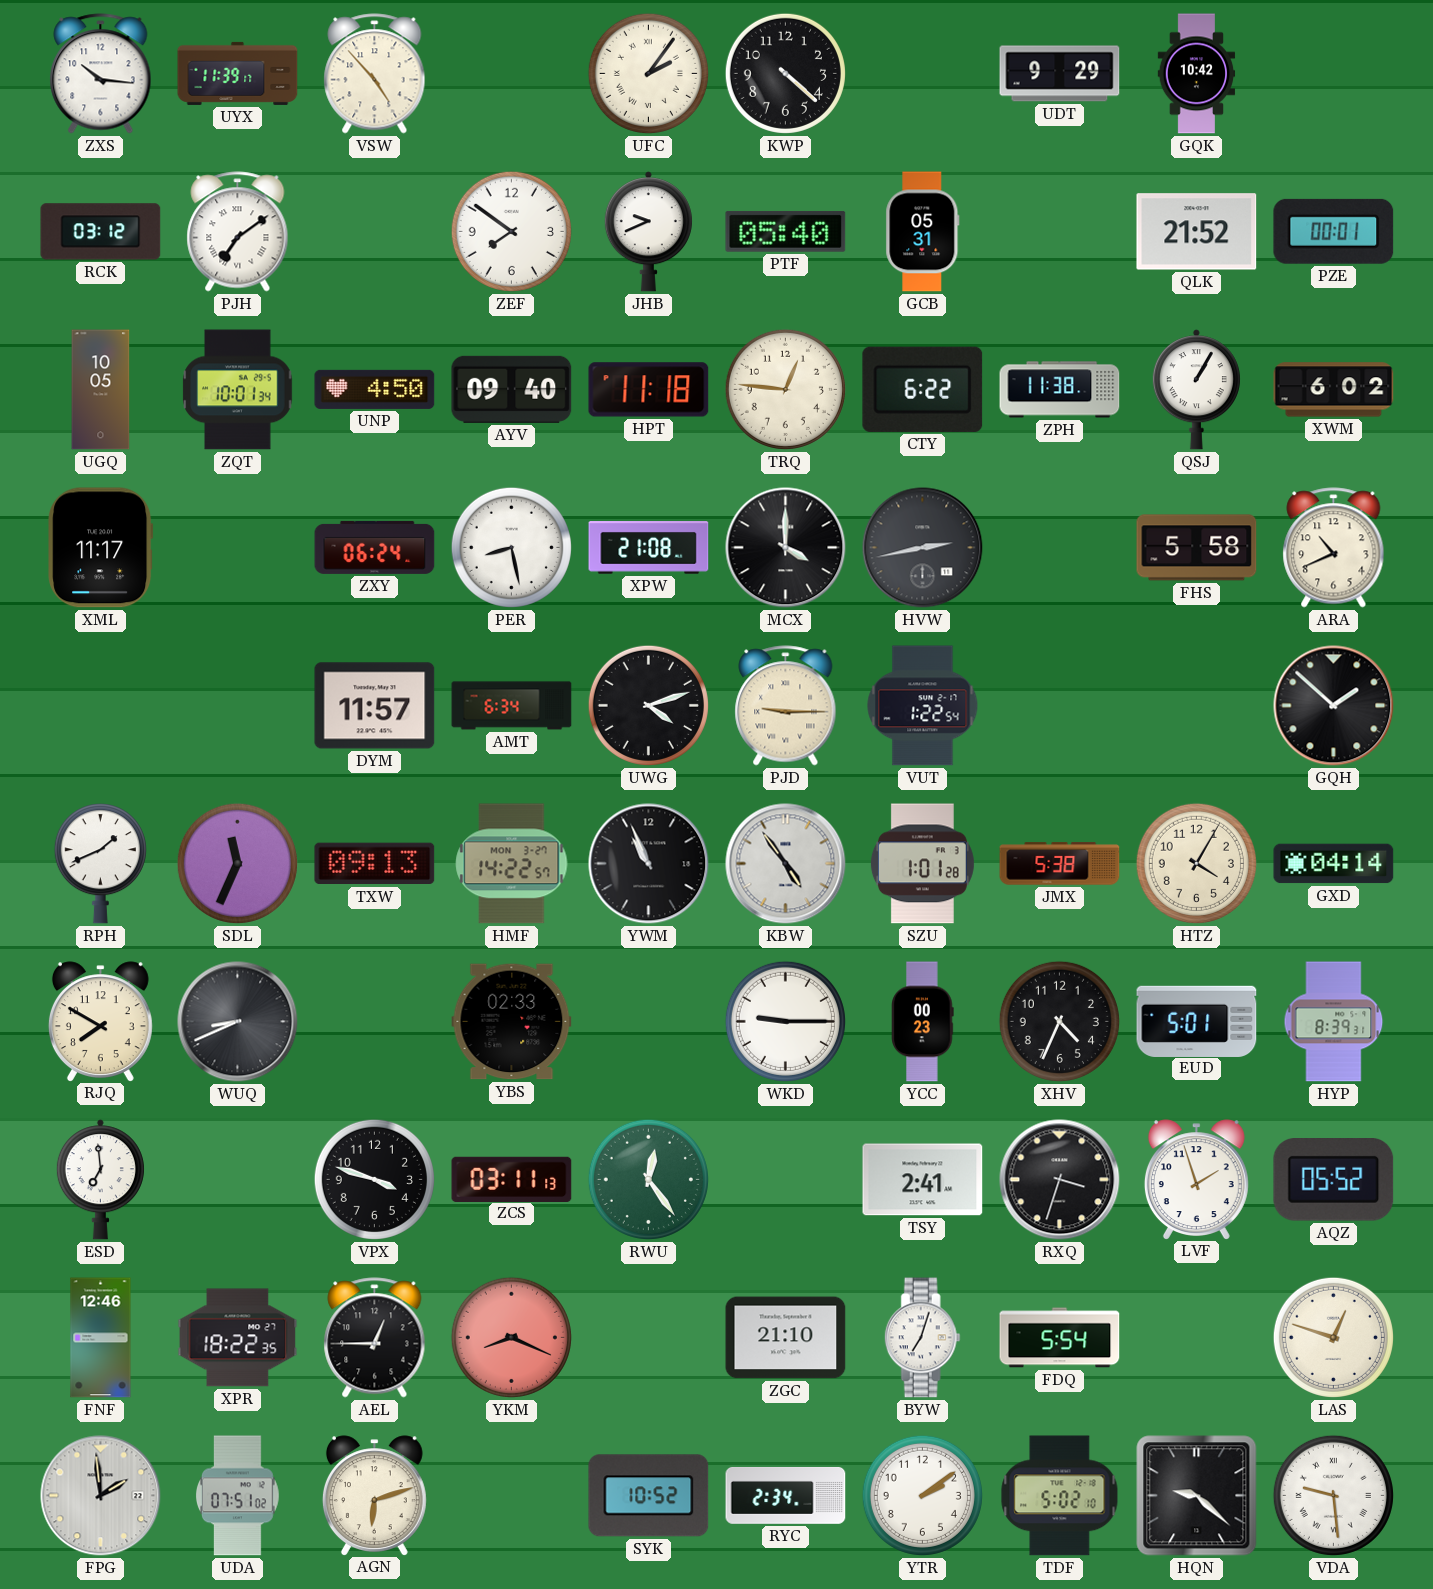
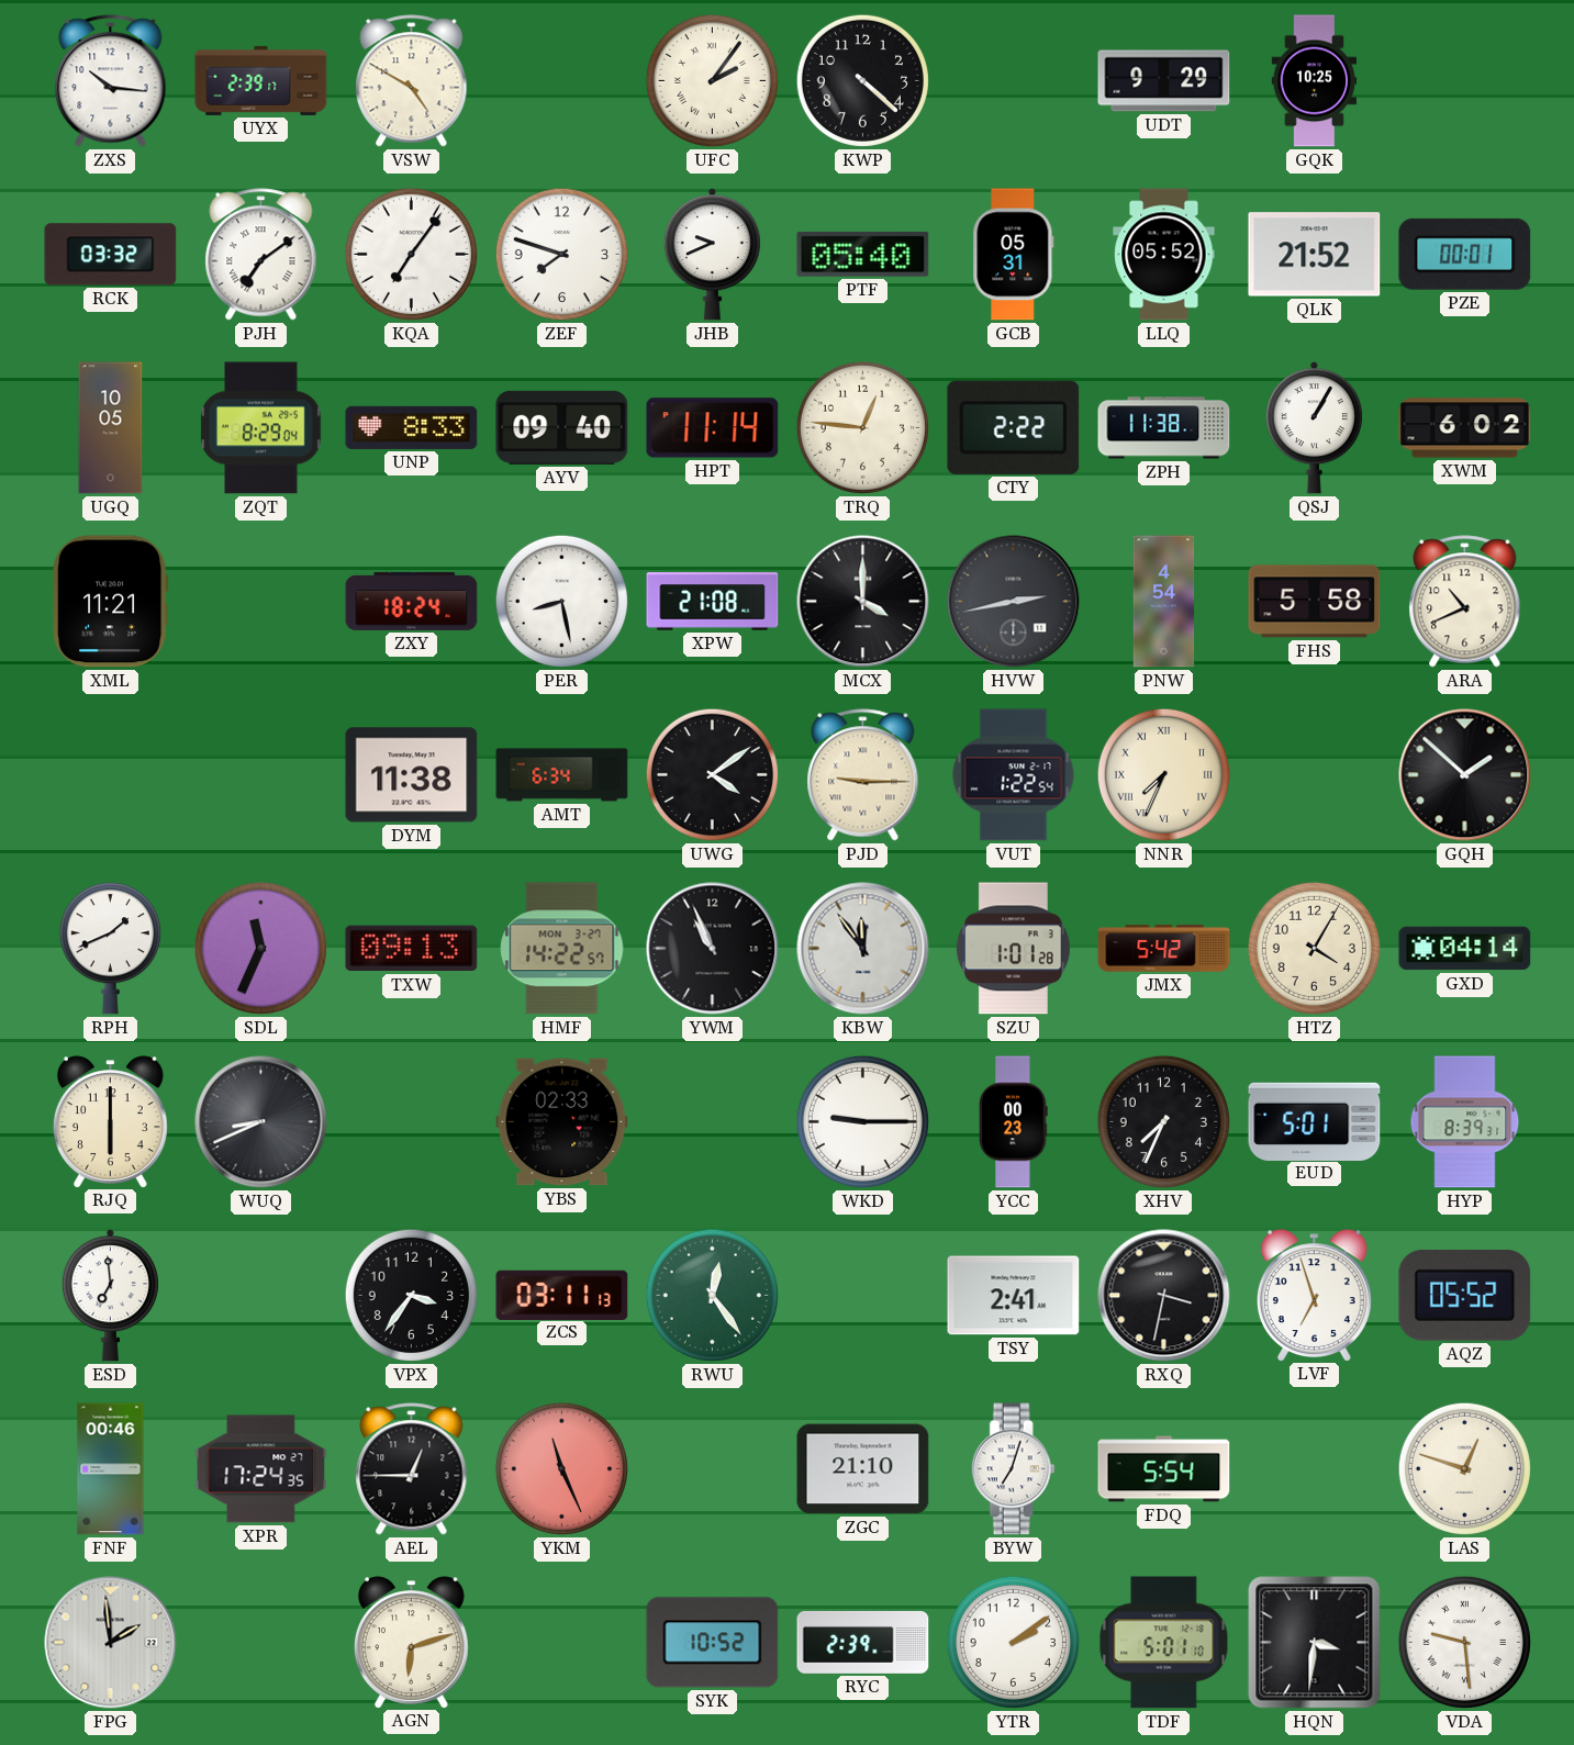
UYX: 11:39 -> 2:39 (261, 80)
VSW: 4:53 -> 4:50 (412, 81)
GQK: 10:42 -> 10:25 (1315, 81)
RCK: 03:12 -> 03:32 (111, 255)
KQA: none -> 7:06 (411, 254)
ZEF: 7:51 -> 7:48 (561, 254)
LLQ: none -> 05:52 (1164, 255)
ZQT: 10:01 -> 8:29 (261, 428)
UNP: 4:50 -> 8:33 (412, 427)
HPT: 11:18 -> 11:14 (713, 428)
CTY: 6:22 -> 2:22 (1014, 427)
XML: 11:17 -> 11:21 (111, 602)
ZXY: 06:24 -> 18:24 (412, 601)
PNW: none -> 4:54 (1164, 602)
DYM: 11:57 -> 11:38 (412, 775)
UWG: 4:12 -> 4:09 (712, 774)
NNR: none -> 7:34 (1163, 774)
KBW: 4:54 -> 11:54 (863, 949)
JMX: 5:38 -> 5:42 (1164, 949)
RJQ: 7:50 -> 6:00 (110, 1121)
XHV: 4:34 -> 7:34 (1163, 1121)
VPX: 3:48 -> 3:36 (411, 1295)
RXQ: 3:33 -> 3:32 (1164, 1296)
LVF: 1:57 -> 6:57 (1314, 1295)
FNF: 12:46 -> 00:46 (111, 1469)
XPR: 18:22 -> 17:24 (261, 1469)
YKM: 8:19 -> 11:26 (561, 1468)
UDA: 07:51 -> none (238, 1496)
RYC: 2:34 -> 2:39 (863, 1642)
TDF: 5:02 -> 5:01 (1164, 1643)
HQN: 9:22 -> 3:31 (1315, 1643)
